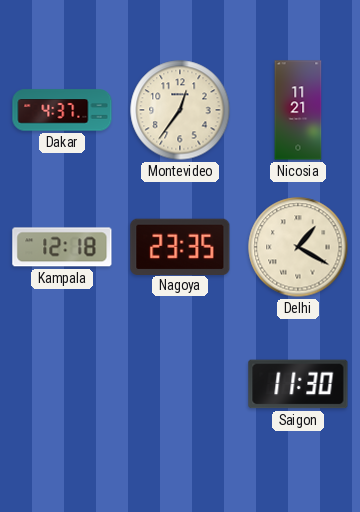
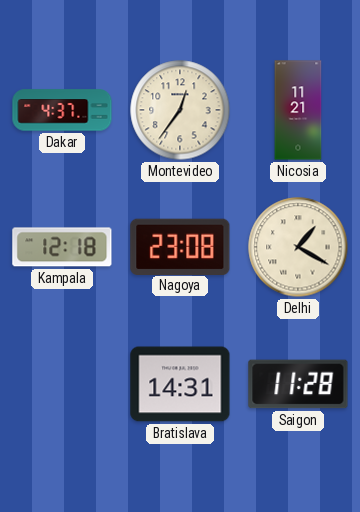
Nagoya: 23:35 -> 23:08 (180, 246)
Bratislava: none -> 14:31 (180, 384)
Saigon: 11:30 -> 11:28 (298, 384)
